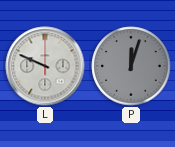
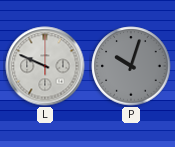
P: 12:03 -> 10:03 (131, 66)
